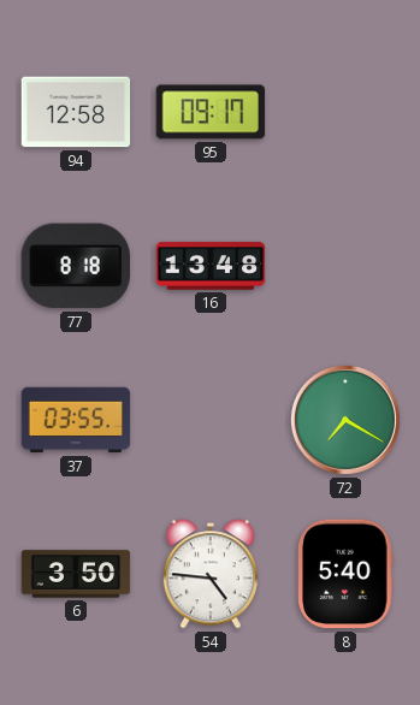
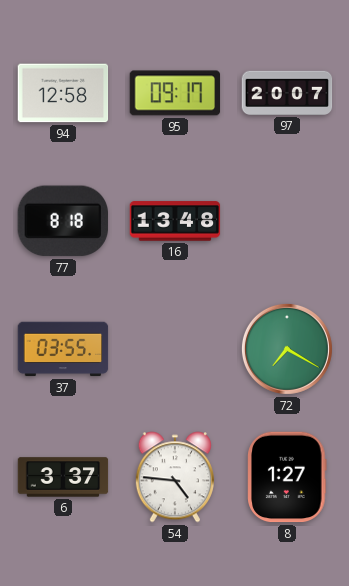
97: none -> 20:07 (287, 93)
6: 3:50 -> 3:37 (63, 477)
8: 5:40 -> 1:27 (287, 477)
